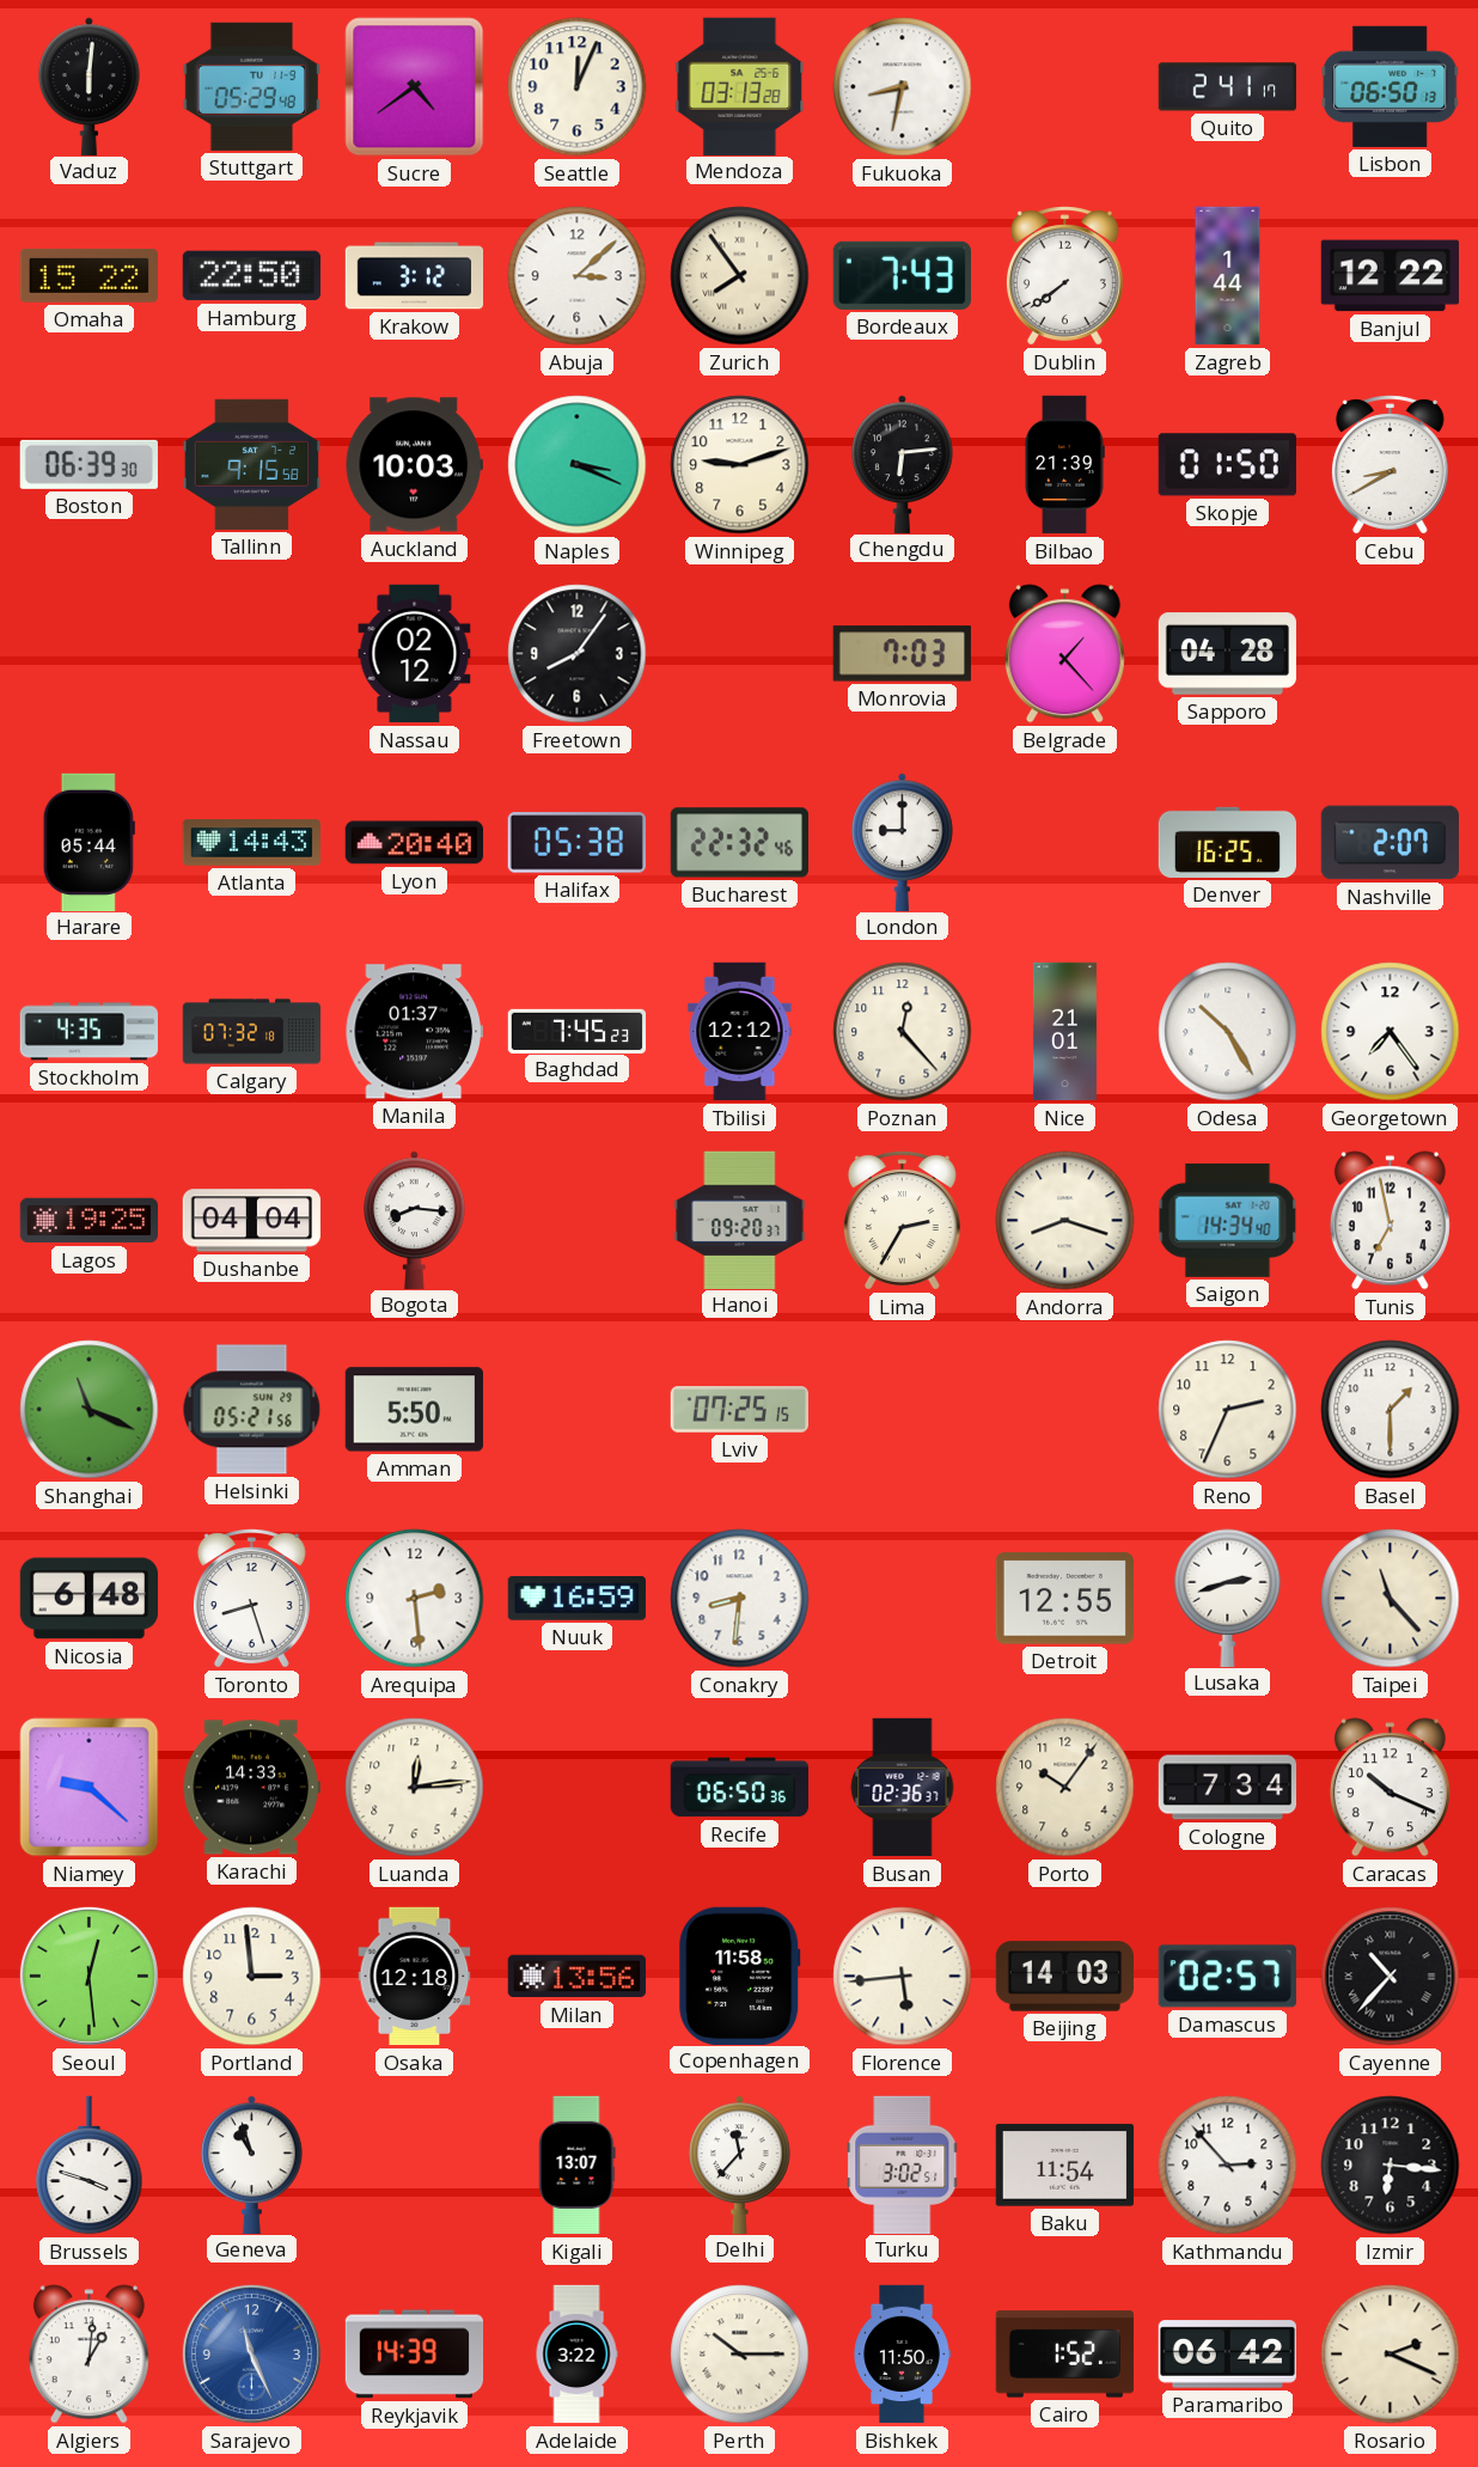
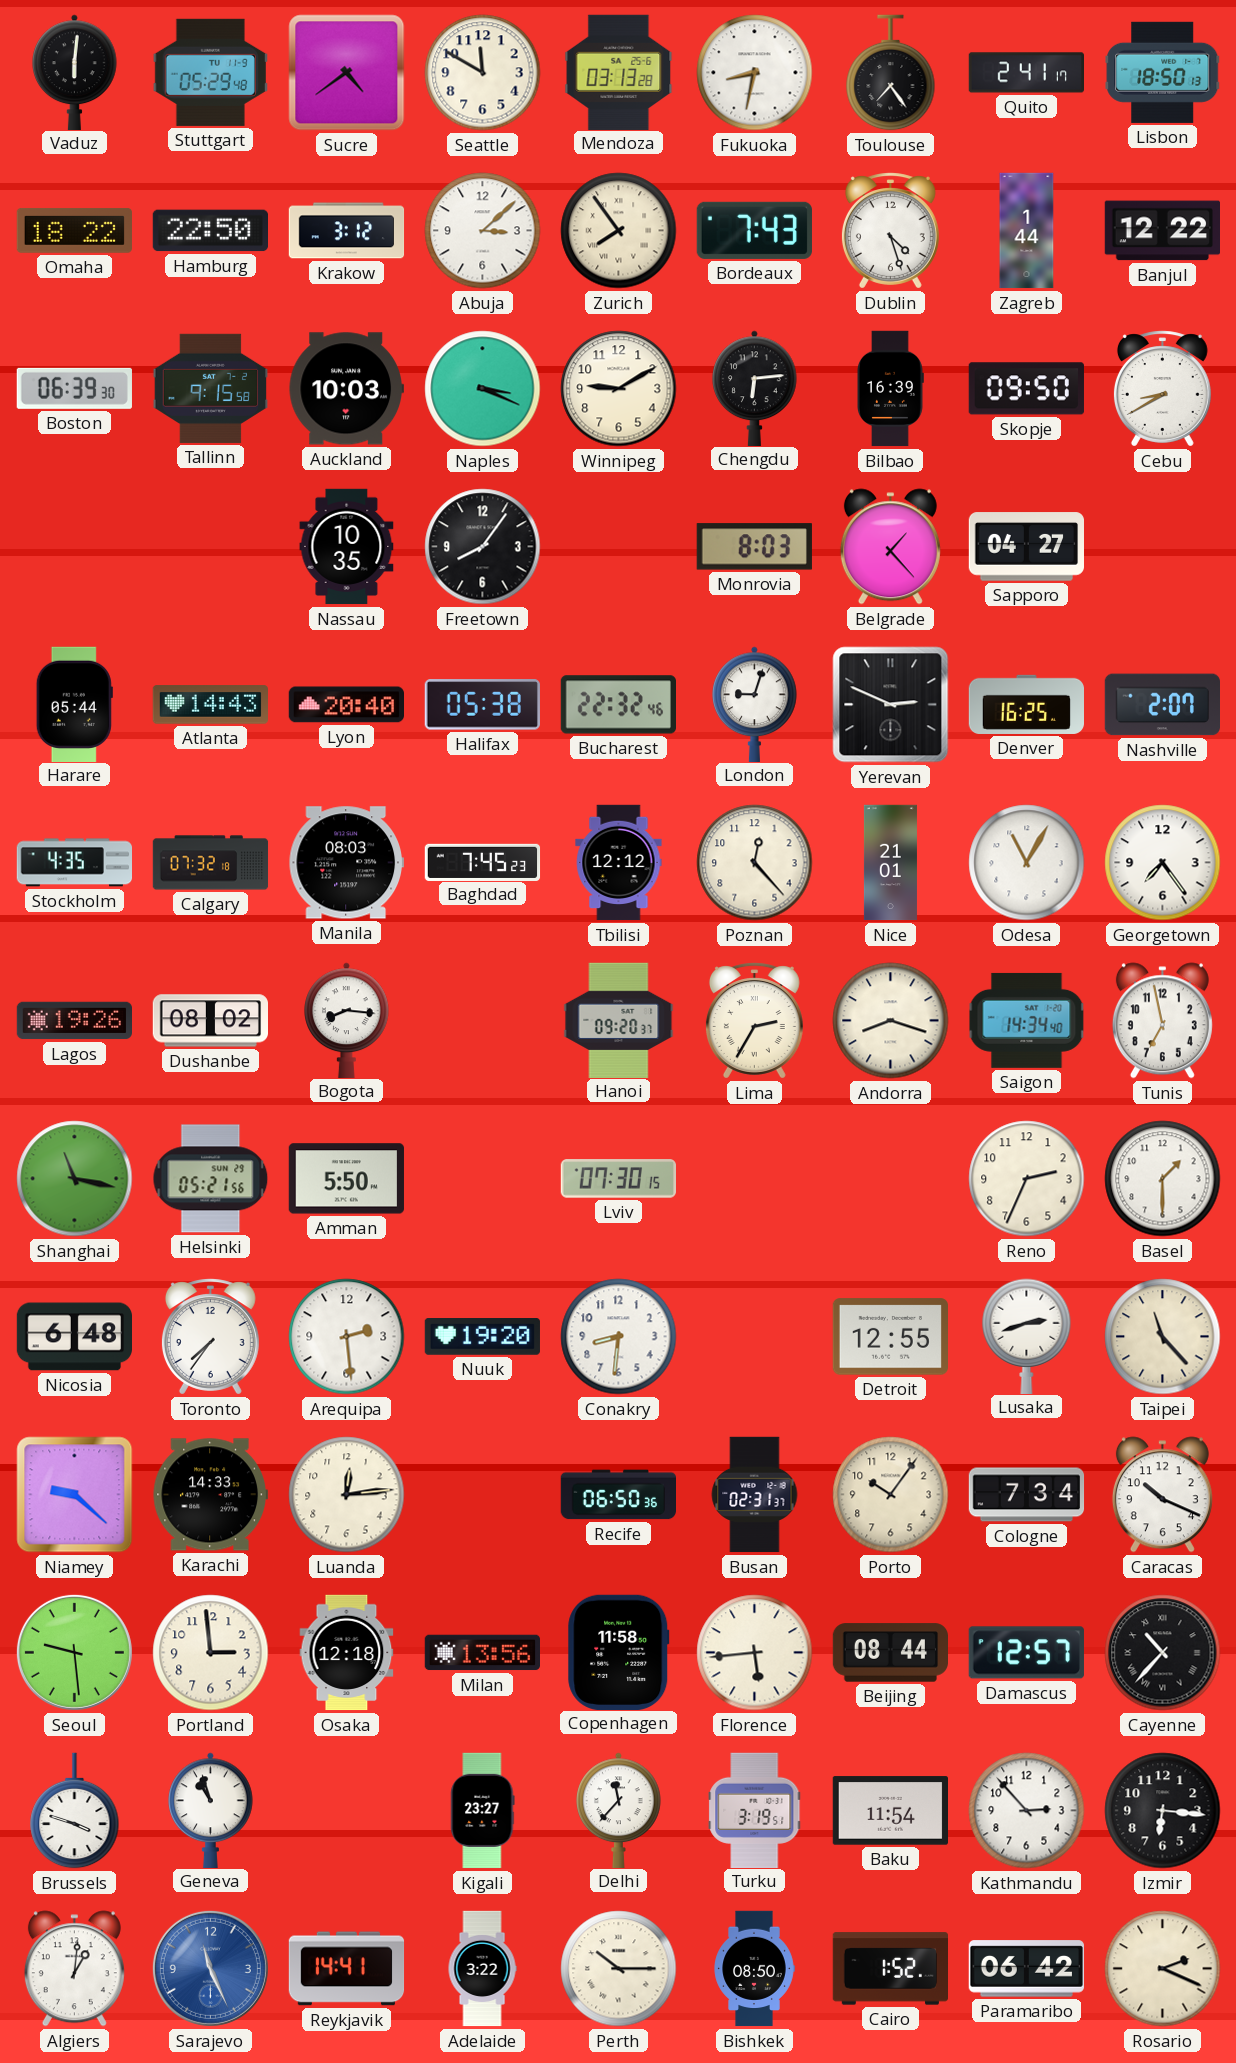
Seattle: 12:04 -> 11:50 (483, 73)
Toulouse: none -> 7:24 (891, 73)
Lisbon: 06:50 -> 18:50 (1163, 72)
Omaha: 15:22 -> 18:22 (74, 230)
Dublin: 7:39 -> 4:27 (890, 231)
Winnipeg: 9:12 -> 9:10 (619, 389)
Bilbao: 21:39 -> 16:39 (891, 389)
Skopje: 01:50 -> 09:50 (1026, 389)
Nassau: 02:12 -> 10:35 (347, 547)
Monrovia: 7:03 -> 8:03 (754, 547)
Sapporo: 04:28 -> 04:27 (1026, 547)
London: 9:00 -> 9:03 (755, 704)
Yerevan: none -> 2:49 (891, 705)
Manila: 01:37 -> 08:03 (346, 863)
Odesa: 10:25 -> 11:05 (1027, 863)
Lagos: 19:25 -> 19:26 (75, 1021)
Dushanbe: 04:04 -> 08:02 (210, 1021)
Shanghai: 11:19 -> 11:17 (75, 1179)
Lviv: 07:25 -> 07:30 (618, 1179)
Toronto: 8:27 -> 7:36 (210, 1337)
Nuuk: 16:59 -> 19:20 (482, 1337)
Busan: 02:36 -> 02:31 (755, 1495)
Seoul: 12:29 -> 9:29 (74, 1652)
Beijing: 14:03 -> 08:44 (890, 1653)
Damascus: 02:57 -> 12:57 (1026, 1653)
Kigali: 13:07 -> 23:27 (483, 1811)
Turku: 3:02 -> 3:19 (755, 1810)
Reykjavik: 14:39 -> 14:41 (347, 1969)
Bishkek: 11:50 -> 08:50 (754, 1969)
